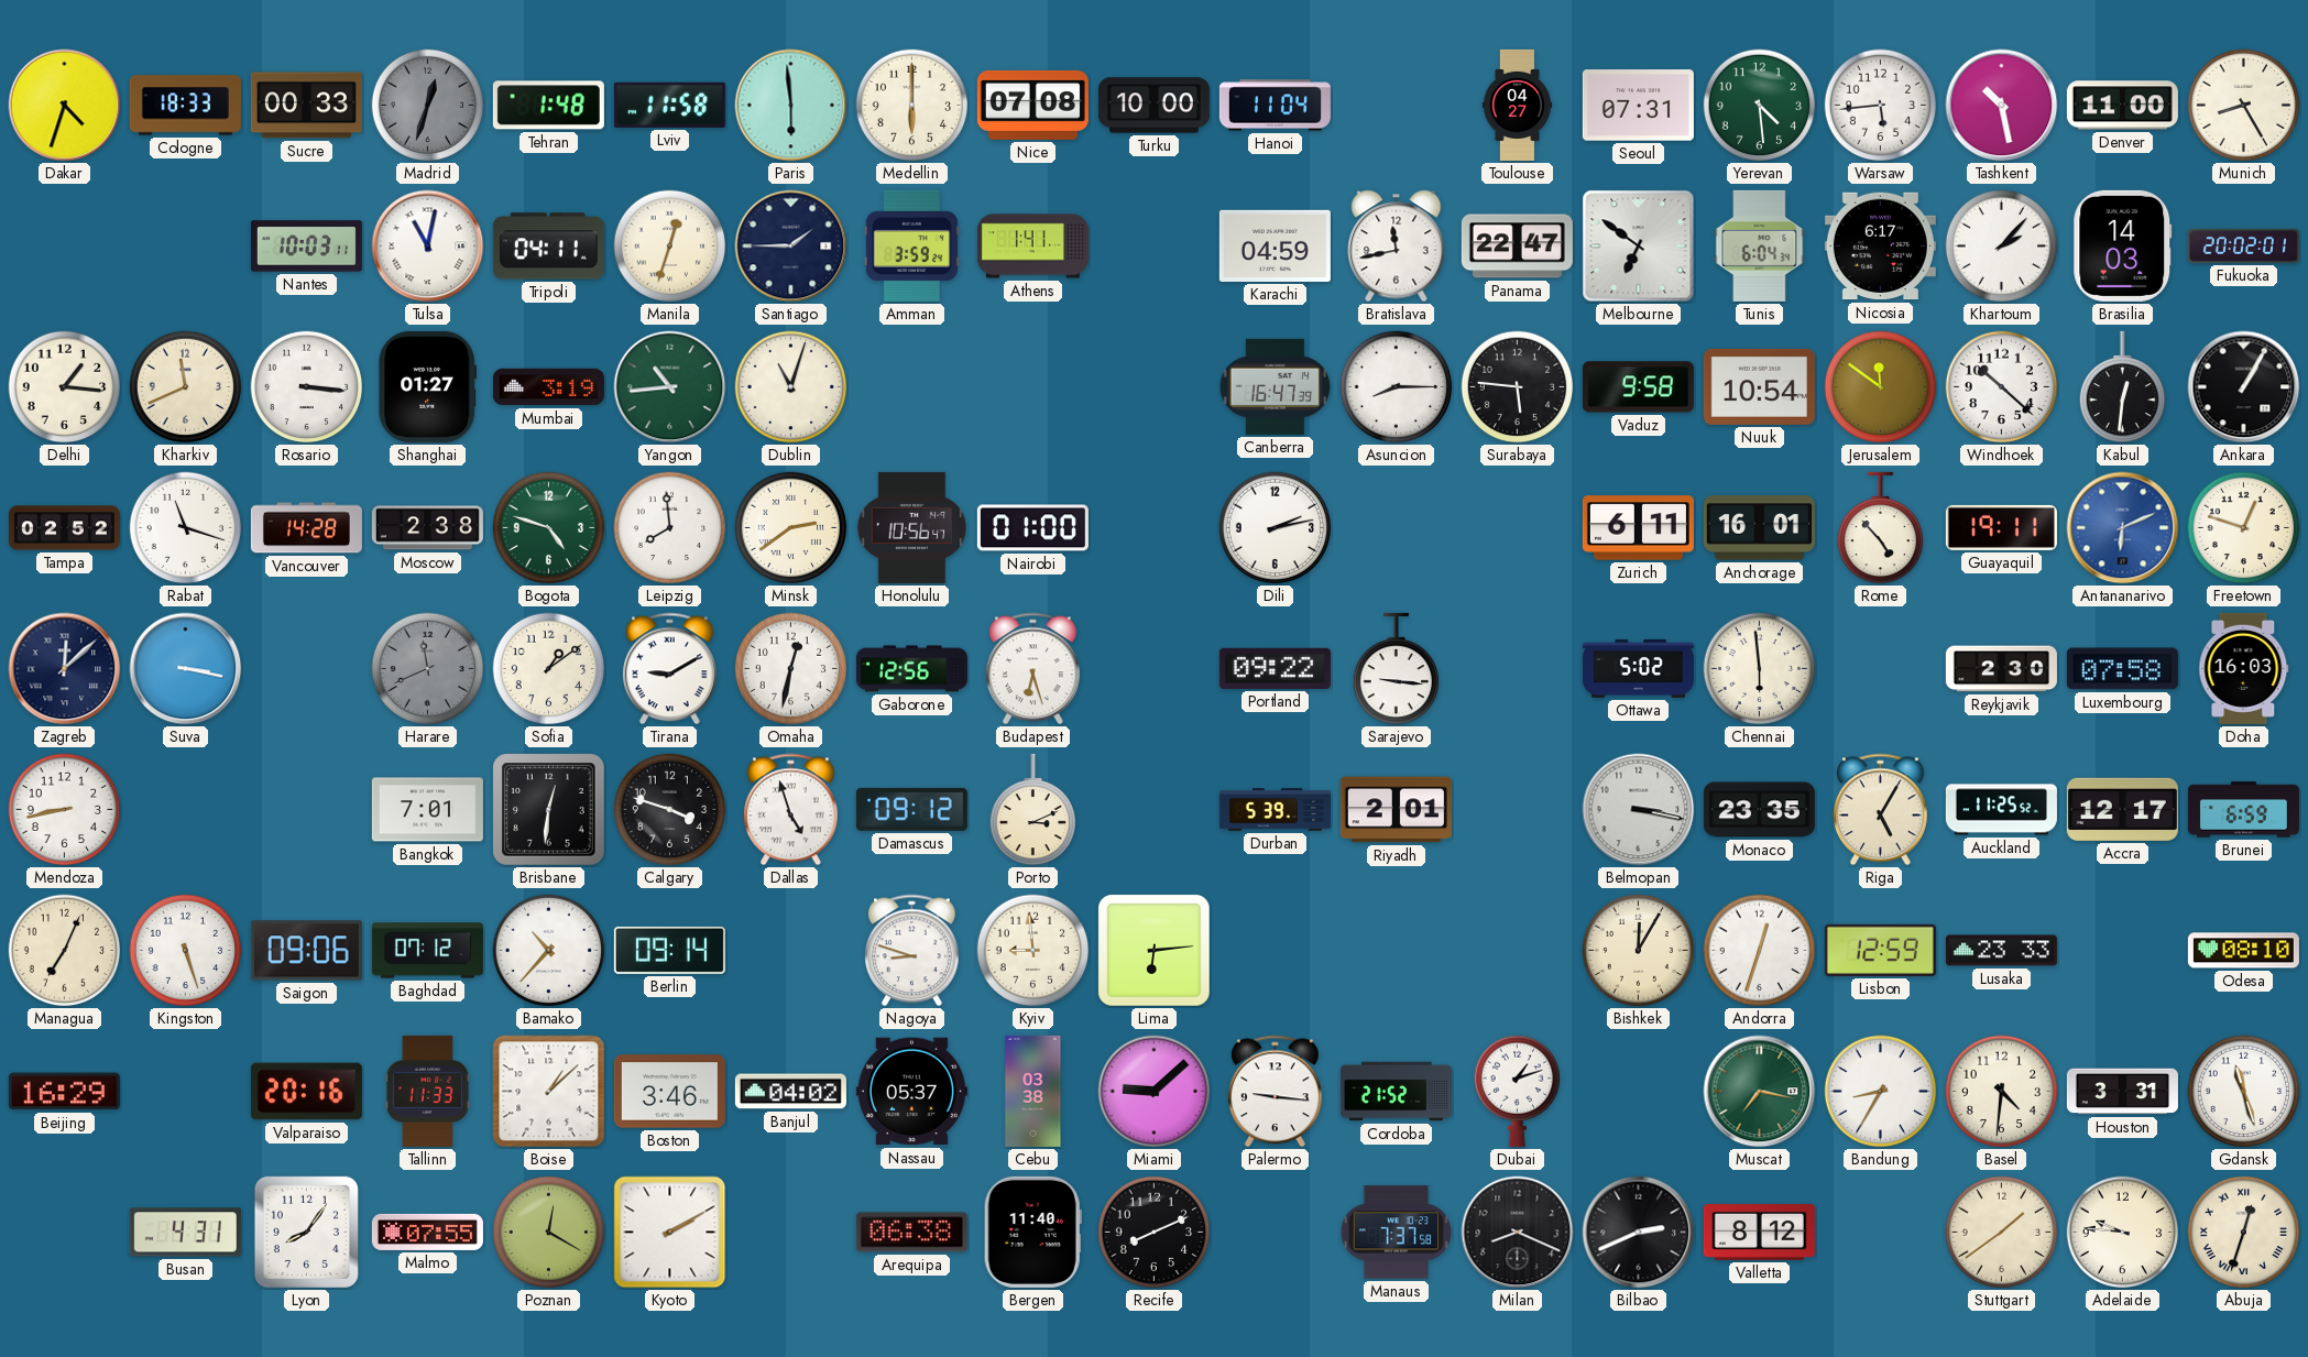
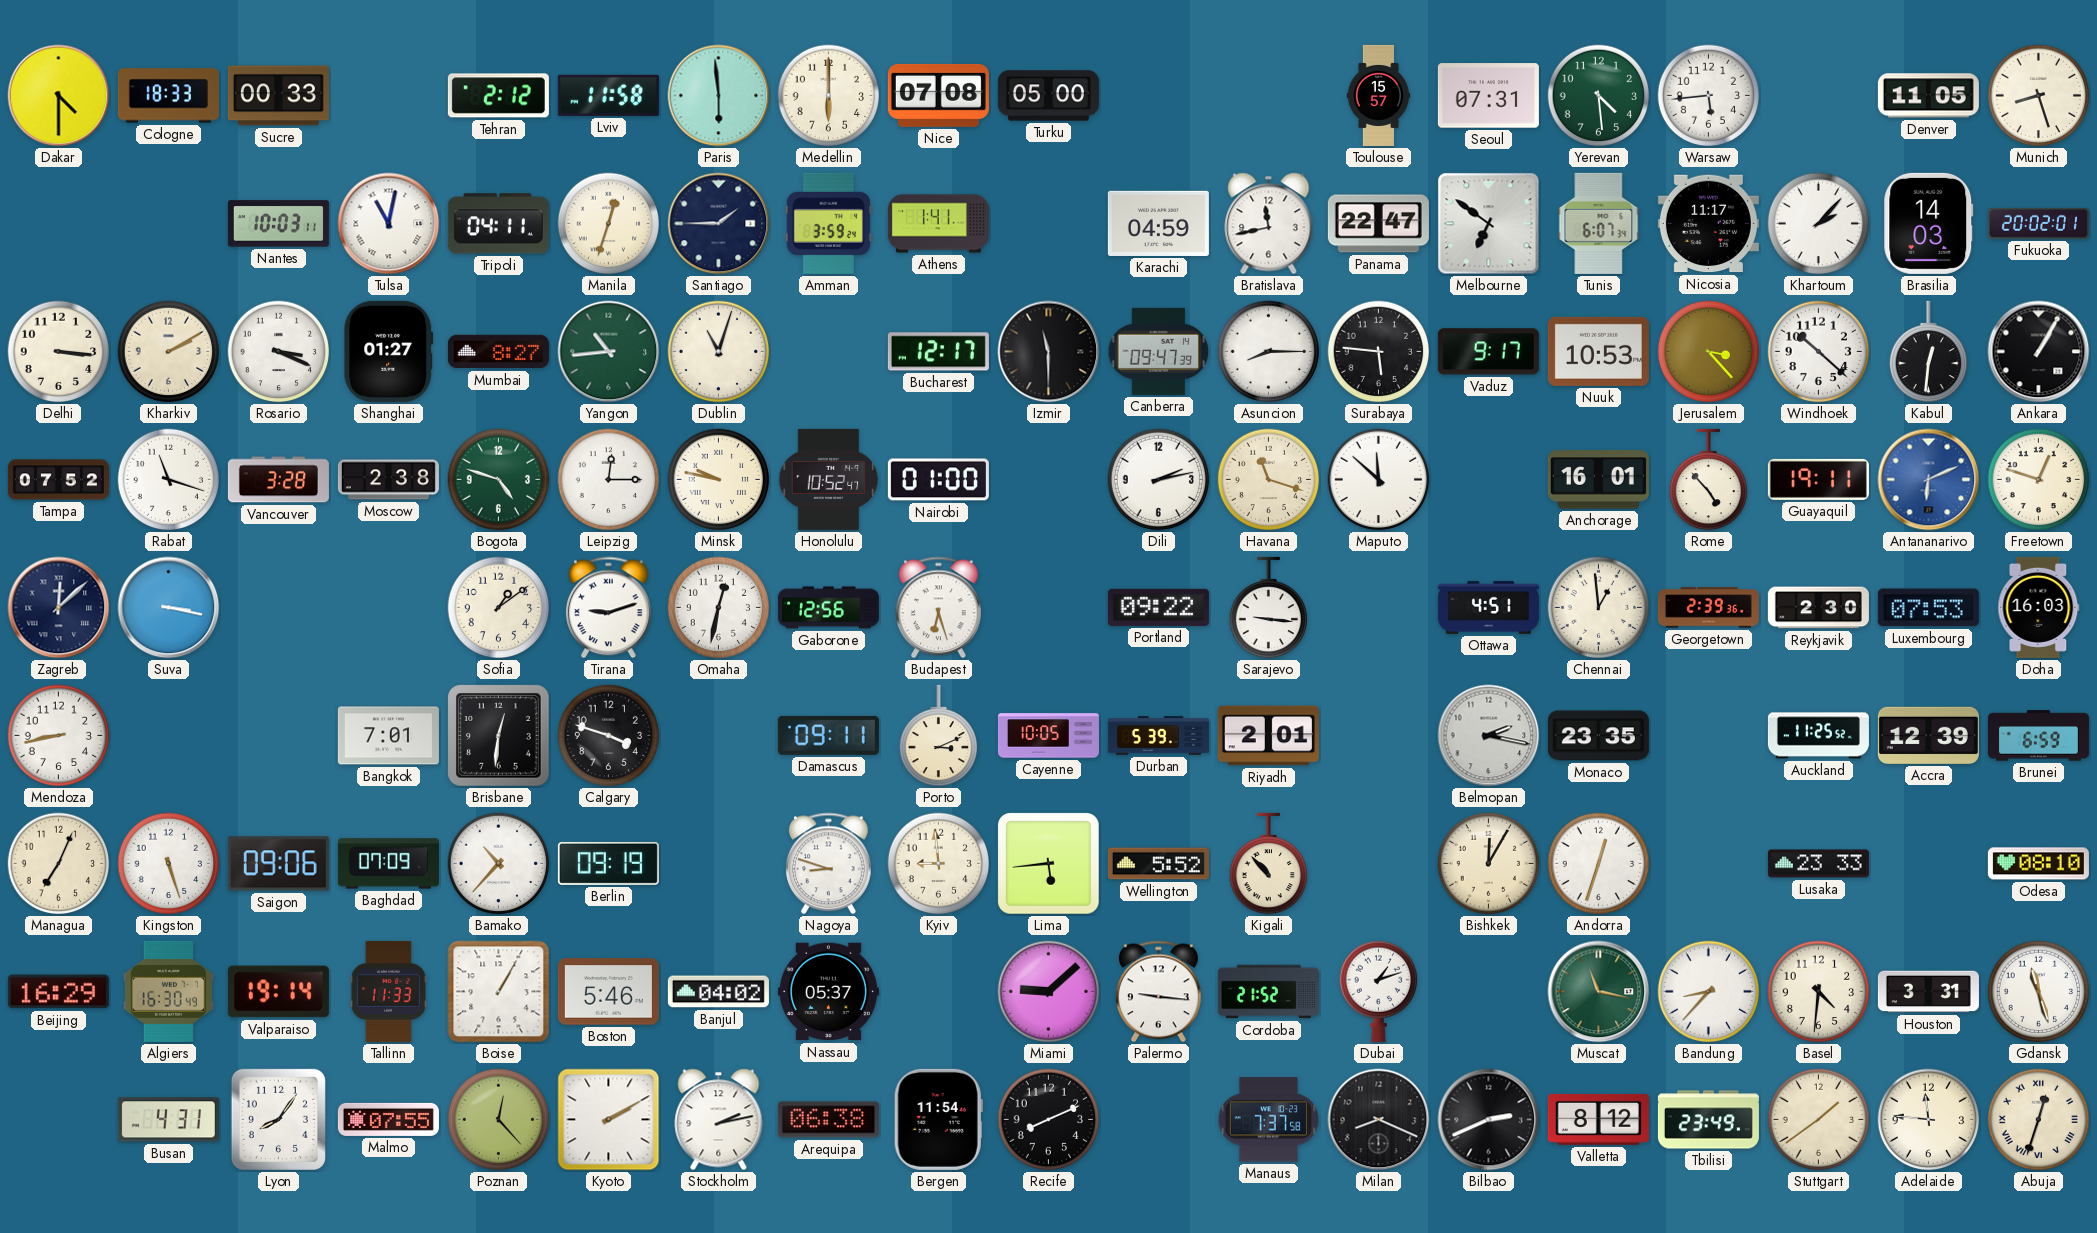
Dakar: 4:33 -> 4:30 (59, 96)
Madrid: 12:33 -> none (428, 106)
Tehran: 1:48 -> 2:12 (498, 96)
Turku: 10:00 -> 05:00 (1048, 96)
Hanoi: 11:04 -> none (1275, 106)
Toulouse: 04:27 -> 15:57 (1379, 95)
Tashkent: 10:28 -> none (2002, 106)
Denver: 11:00 -> 11:05 (1928, 96)
Munich: 8:25 -> 8:27 (2039, 96)
Tunis: 6:04 -> 6:07 (1599, 223)
Nicosia: 6:17 -> 11:17 (1708, 224)
Delhi: 1:16 -> 3:16 (59, 352)
Kharkiv: 11:41 -> 2:10 (169, 352)
Rosario: 3:16 -> 3:19 (279, 352)
Mumbai: 3:19 -> 8:27 (498, 352)
Bucharest: none -> 12:17 (938, 352)
Izmir: none -> 11:30 (1049, 352)
Canberra: 16:47 -> 09:47 (1159, 351)
Vaduz: 9:58 -> 9:17 (1488, 352)
Nuuk: 10:54 -> 10:53 (1598, 351)
Jerusalem: 11:51 -> 3:23 (1709, 352)
Tampa: 02:52 -> 07:52 (58, 480)
Vancouver: 14:28 -> 3:28 (278, 480)
Leipzig: 7:59 -> 12:15 (609, 480)
Minsk: 2:39 -> 9:47 (719, 480)
Honolulu: 10:56 -> 10:52 (829, 479)
Havana: none -> 11:18 (1269, 480)
Maputo: none -> 11:52 (1379, 480)
Zurich: 6:11 -> none (1638, 528)
Harare: 11:41 -> none (428, 669)
Tirana: 9:10 -> 9:12 (609, 608)
Ottawa: 5:02 -> 4:51 (1488, 607)
Chennai: 5:59 -> 12:59 (1599, 608)
Georgetown: none -> 2:39 (1708, 608)
Luxembourg: 07:58 -> 07:53 (1928, 608)
Dallas: 4:57 -> none (791, 810)
Damascus: 09:12 -> 09:11 (828, 735)
Cayenne: none -> 10:05 (1048, 736)
Belmopan: 3:17 -> 2:17 (1489, 736)
Riga: 5:05 -> none (1881, 810)
Accra: 12:17 -> 12:39 (1928, 735)
Baghdad: 07:12 -> 07:09 (388, 864)
Berlin: 09:14 -> 09:19 (608, 863)
Lima: 6:14 -> 5:44 (1049, 864)
Wellington: none -> 5:52 (1158, 864)
Kigali: none -> 10:53 (1268, 864)
Lisbon: 12:59 -> none (1880, 950)
Algiers: none -> 16:30 (168, 991)
Valparaiso: 20:16 -> 19:14 (278, 992)
Boise: 1:08 -> 1:05 (499, 992)
Boston: 3:46 -> 5:46 (608, 992)
Cebu: 03:38 -> none (1033, 1091)
Muscat: 7:17 -> 11:17 (1599, 992)
Bandung: 8:35 -> 8:37 (1709, 992)
Poznan: 12:20 -> 12:23 (499, 1120)
Stockholm: none -> 2:13 (719, 1120)
Bergen: 11:40 -> 11:54 (938, 1119)
Tbilisi: none -> 23:49 (1708, 1120)
Adelaide: 9:46 -> 11:46 (1929, 1120)
